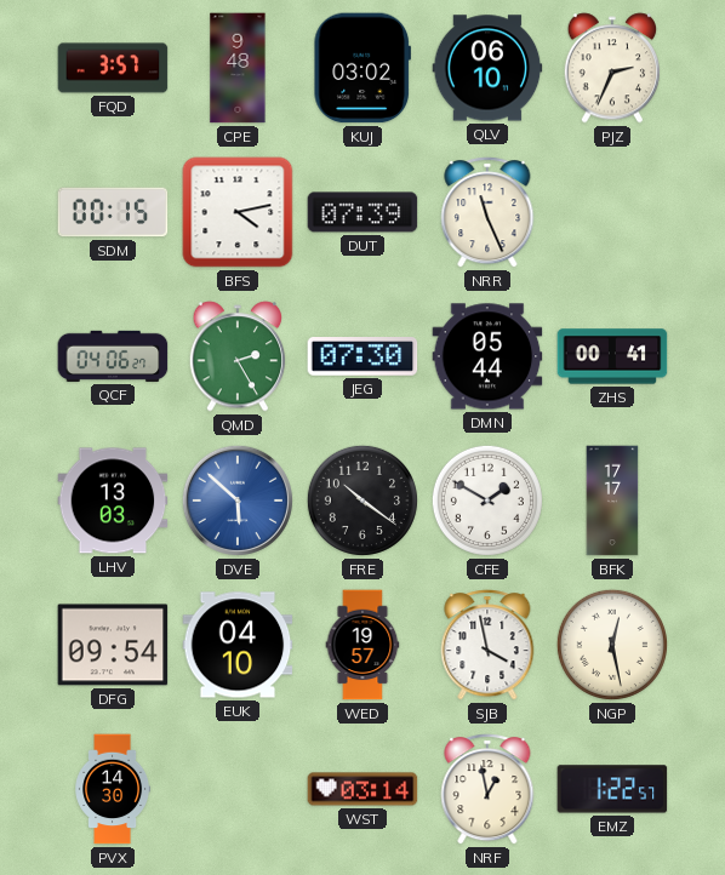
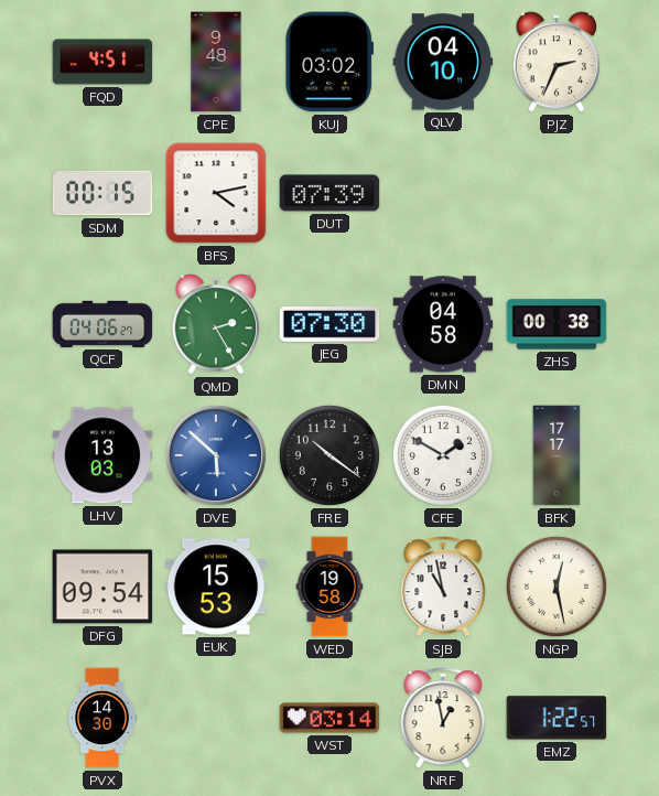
FQD: 3:57 -> 4:51 (102, 62)
QLV: 06:10 -> 04:10 (443, 62)
NRR: 11:26 -> none (487, 212)
DMN: 05:44 -> 04:58 (443, 324)
ZHS: 00:41 -> 00:38 (557, 324)
EUK: 04:10 -> 15:53 (216, 587)
WED: 19:57 -> 19:58 (329, 587)
SJB: 3:58 -> 10:58 (443, 587)
